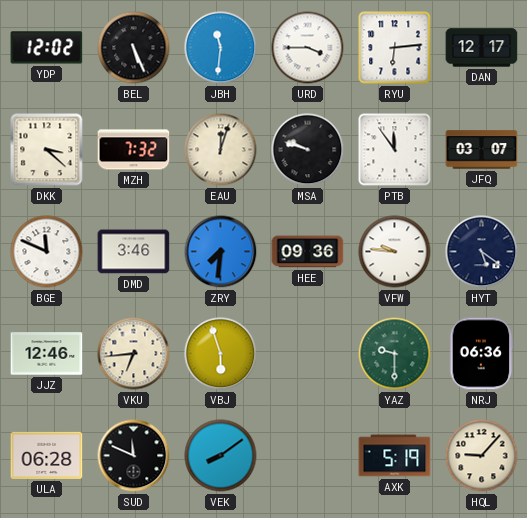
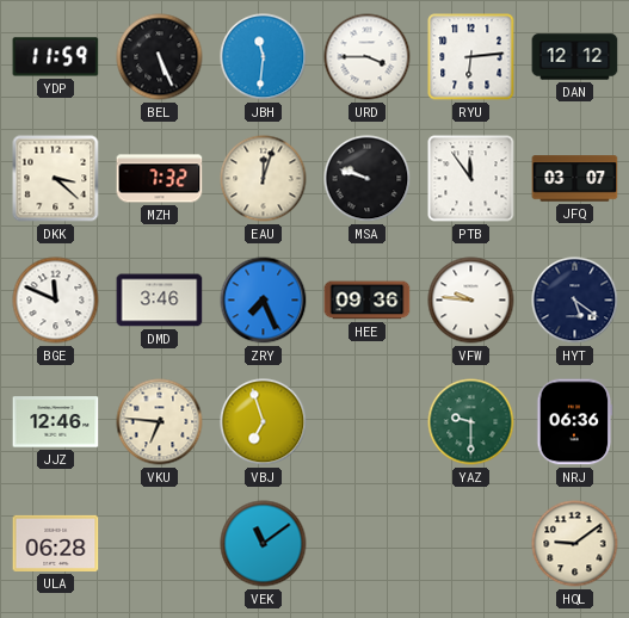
YDP: 12:02 -> 11:59 (56, 57)
DAN: 12:17 -> 12:12 (575, 57)
ZRY: 7:31 -> 7:26 (264, 301)
VKU: 6:44 -> 6:46 (160, 422)
VBJ: 5:57 -> 6:57 (264, 422)
SUD: 11:49 -> none (134, 456)
VEK: 8:09 -> 11:09 (264, 544)
AXK: 5:19 -> none (395, 456)
HQL: 9:07 -> 9:09 (575, 544)
